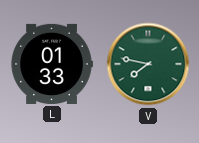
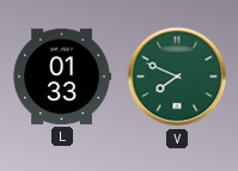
V: 7:47 -> 7:49 (177, 77)
